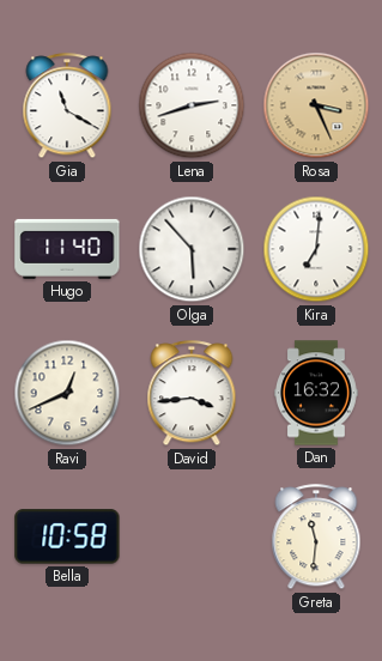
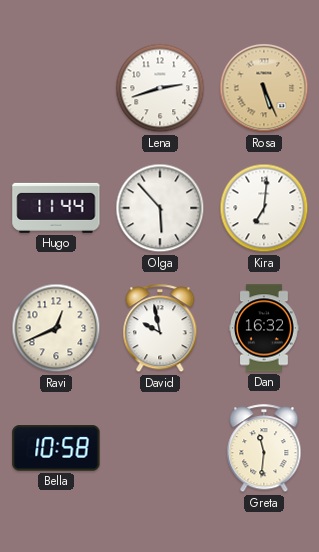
Gia: 11:20 -> none (67, 107)
Rosa: 3:26 -> 5:26 (264, 88)
Hugo: 11:40 -> 11:44 (56, 208)
David: 3:44 -> 9:58 (160, 329)
